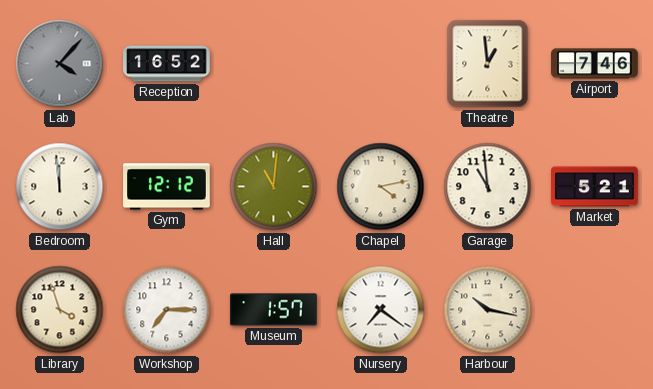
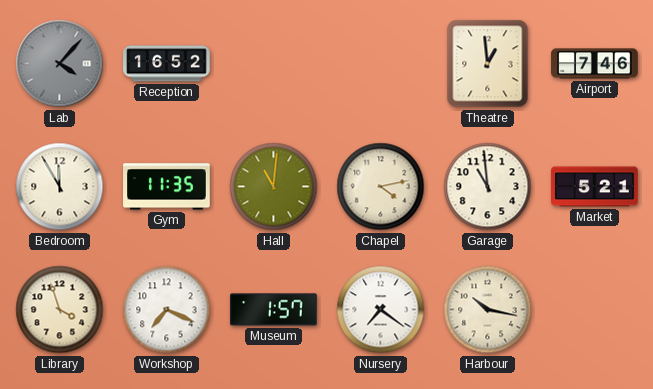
Bedroom: 11:59 -> 11:55 (60, 187)
Gym: 12:12 -> 11:35 (167, 187)
Workshop: 7:15 -> 7:19 (167, 310)
